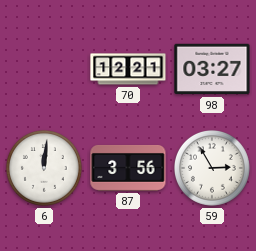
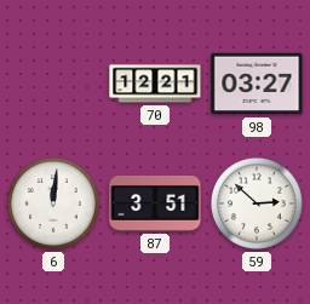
87: 3:56 -> 3:51 (155, 203)
59: 2:55 -> 2:52 (258, 205)
